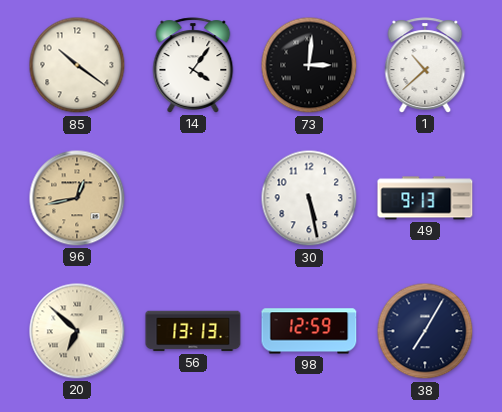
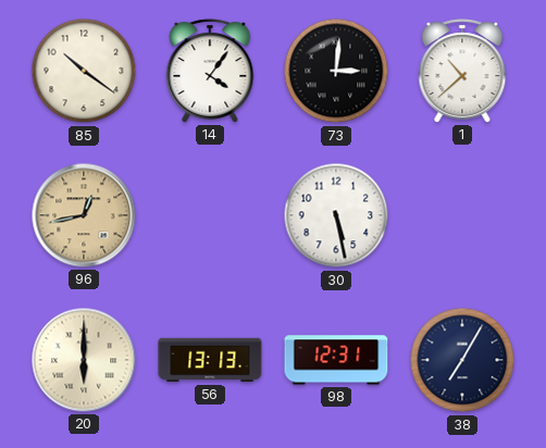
49: 9:13 -> none (425, 198)
20: 6:52 -> 6:00 (84, 360)
98: 12:59 -> 12:31 (336, 360)
